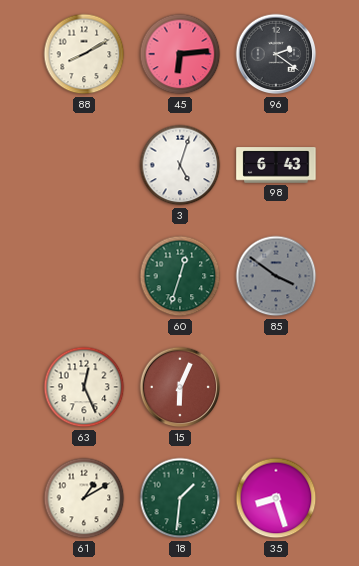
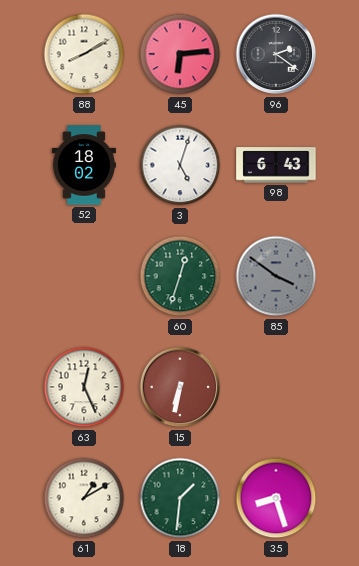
52: none -> 18:02 (84, 165)
15: 6:04 -> 6:32 (180, 387)
